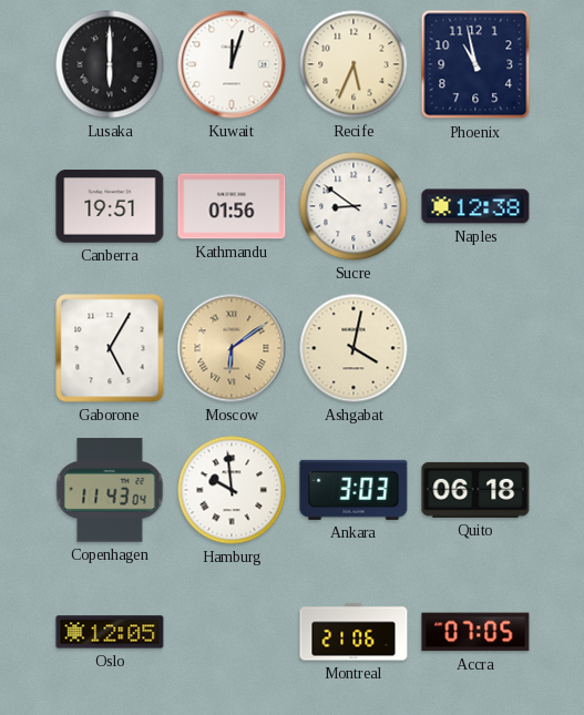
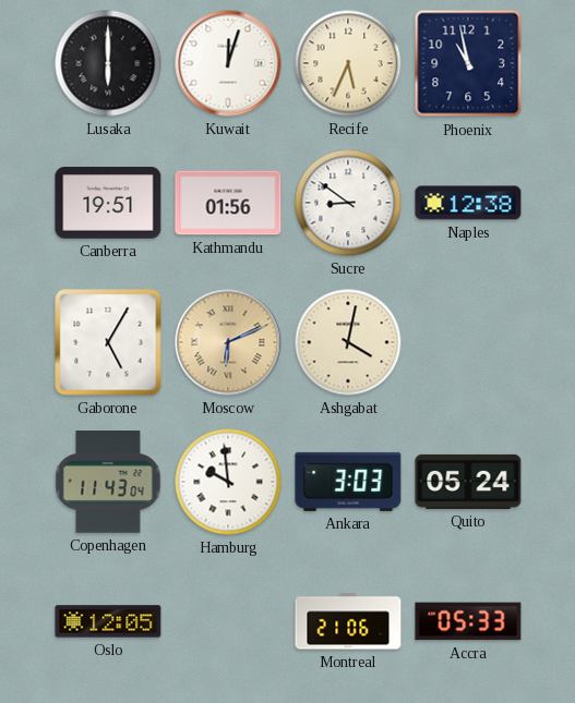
Moscow: 6:09 -> 6:11 (228, 342)
Quito: 06:18 -> 05:24 (468, 482)
Accra: 07:05 -> 05:33 (468, 621)
